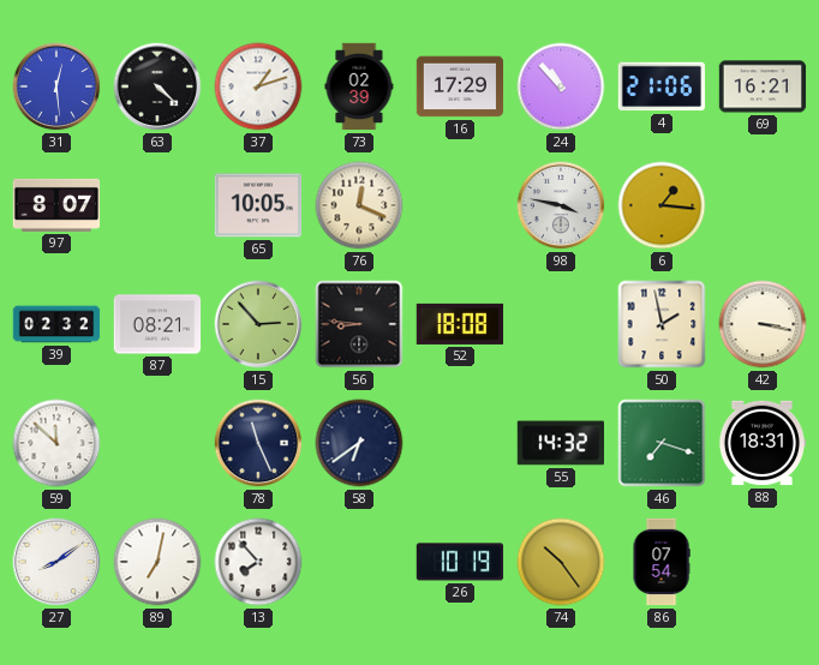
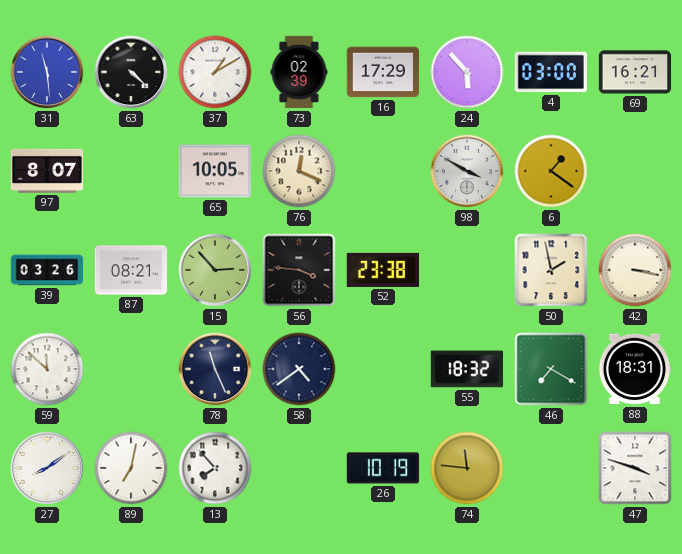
31: 12:29 -> 11:29 (47, 72)
37: 1:12 -> 1:10 (215, 72)
24: 10:53 -> 5:53 (467, 72)
4: 21:06 -> 03:00 (551, 72)
98: 3:47 -> 3:50 (467, 171)
6: 1:16 -> 1:21 (551, 171)
39: 02:32 -> 03:26 (47, 270)
56: 8:46 -> 3:46 (299, 270)
52: 18:08 -> 23:38 (383, 270)
58: 6:39 -> 4:39 (299, 369)
55: 14:32 -> 18:32 (467, 369)
46: 7:18 -> 7:20 (551, 369)
74: 10:24 -> 11:46 (467, 468)
86: 07:54 -> none (662, 562)
47: none -> 3:48 (635, 468)
